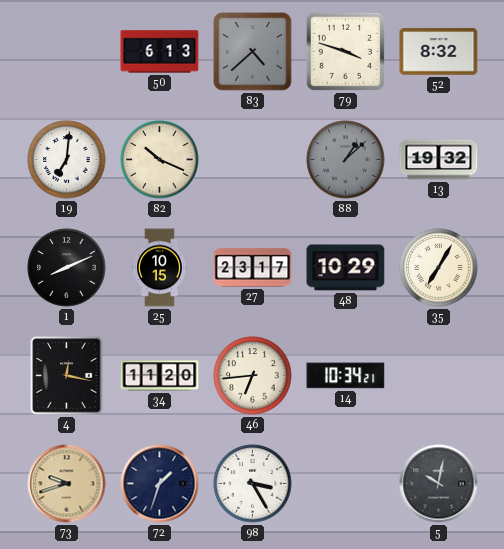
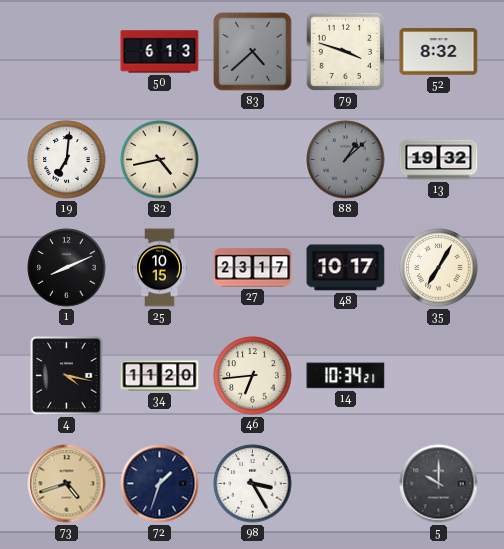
82: 10:19 -> 4:43 (160, 160)
48: 10:29 -> 10:17 (346, 268)
4: 12:17 -> 4:17 (67, 376)
73: 9:42 -> 4:42 (67, 484)
5: 10:02 -> 10:00 (439, 484)
